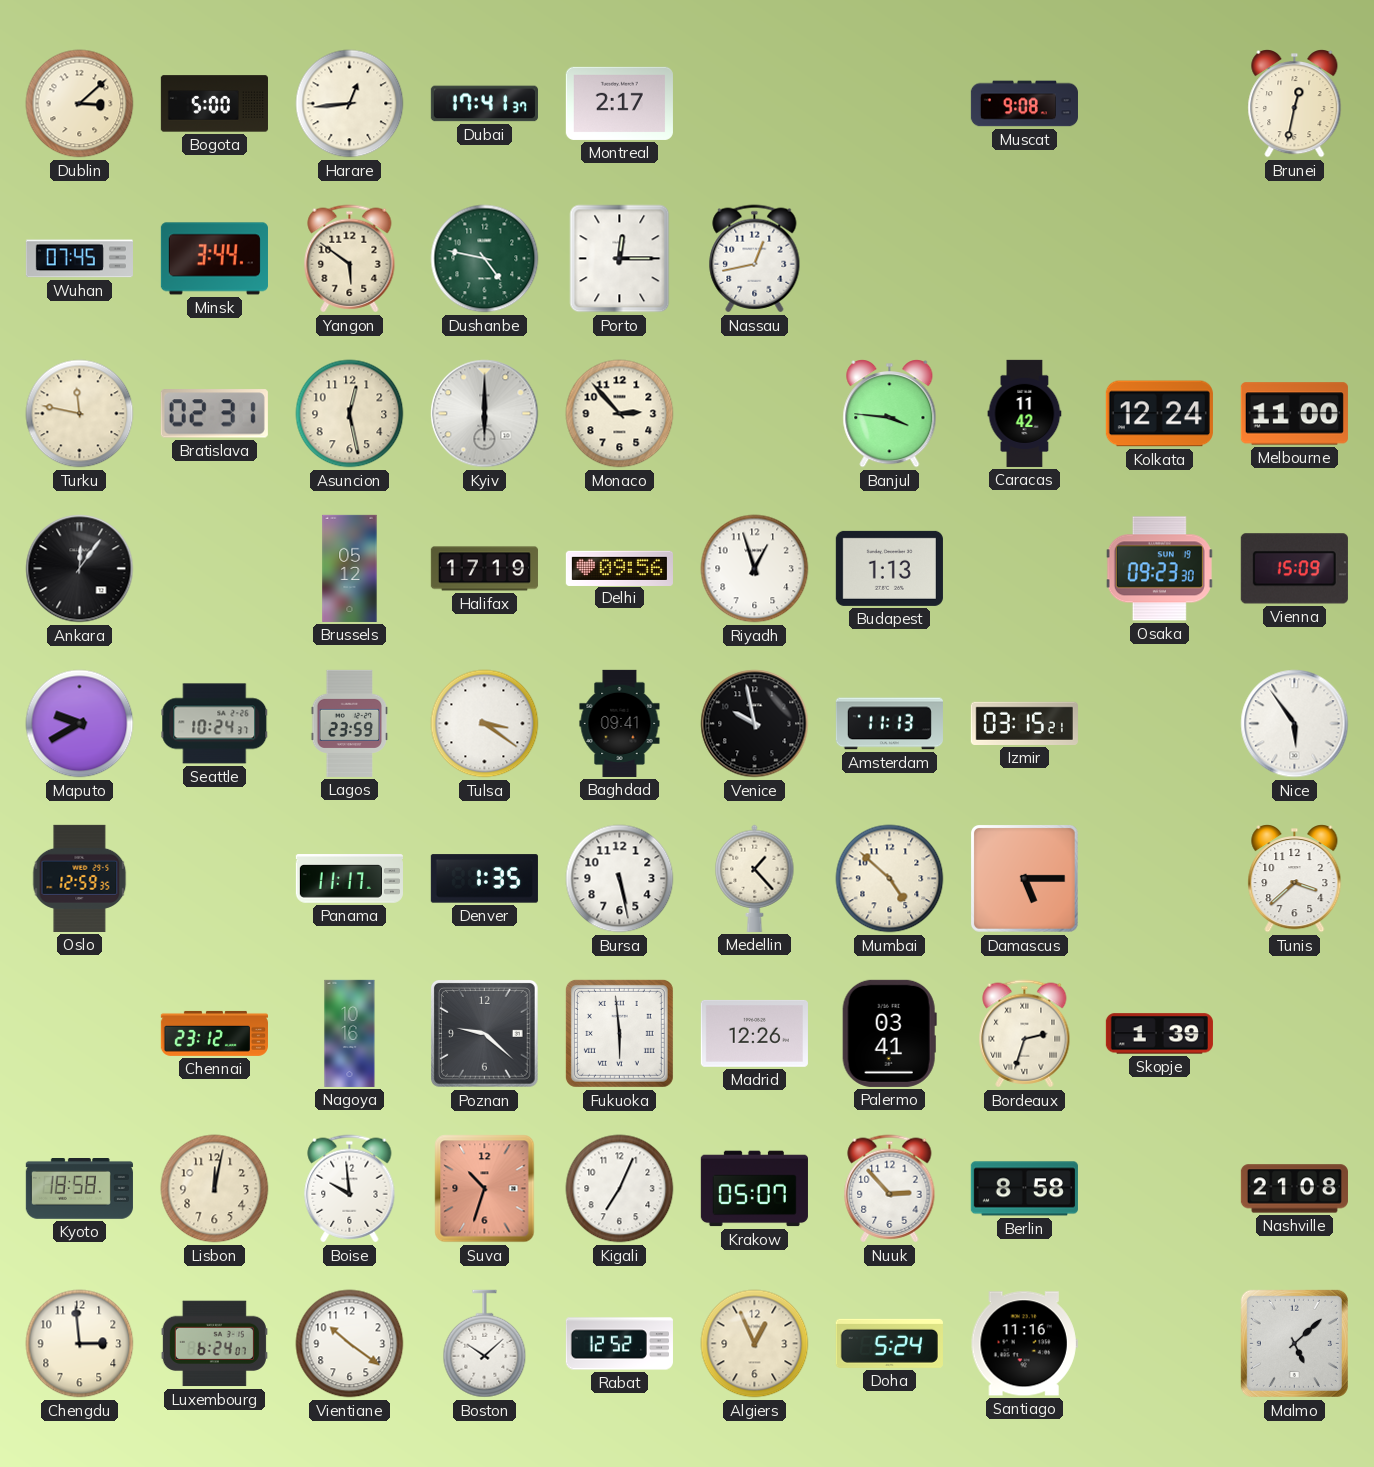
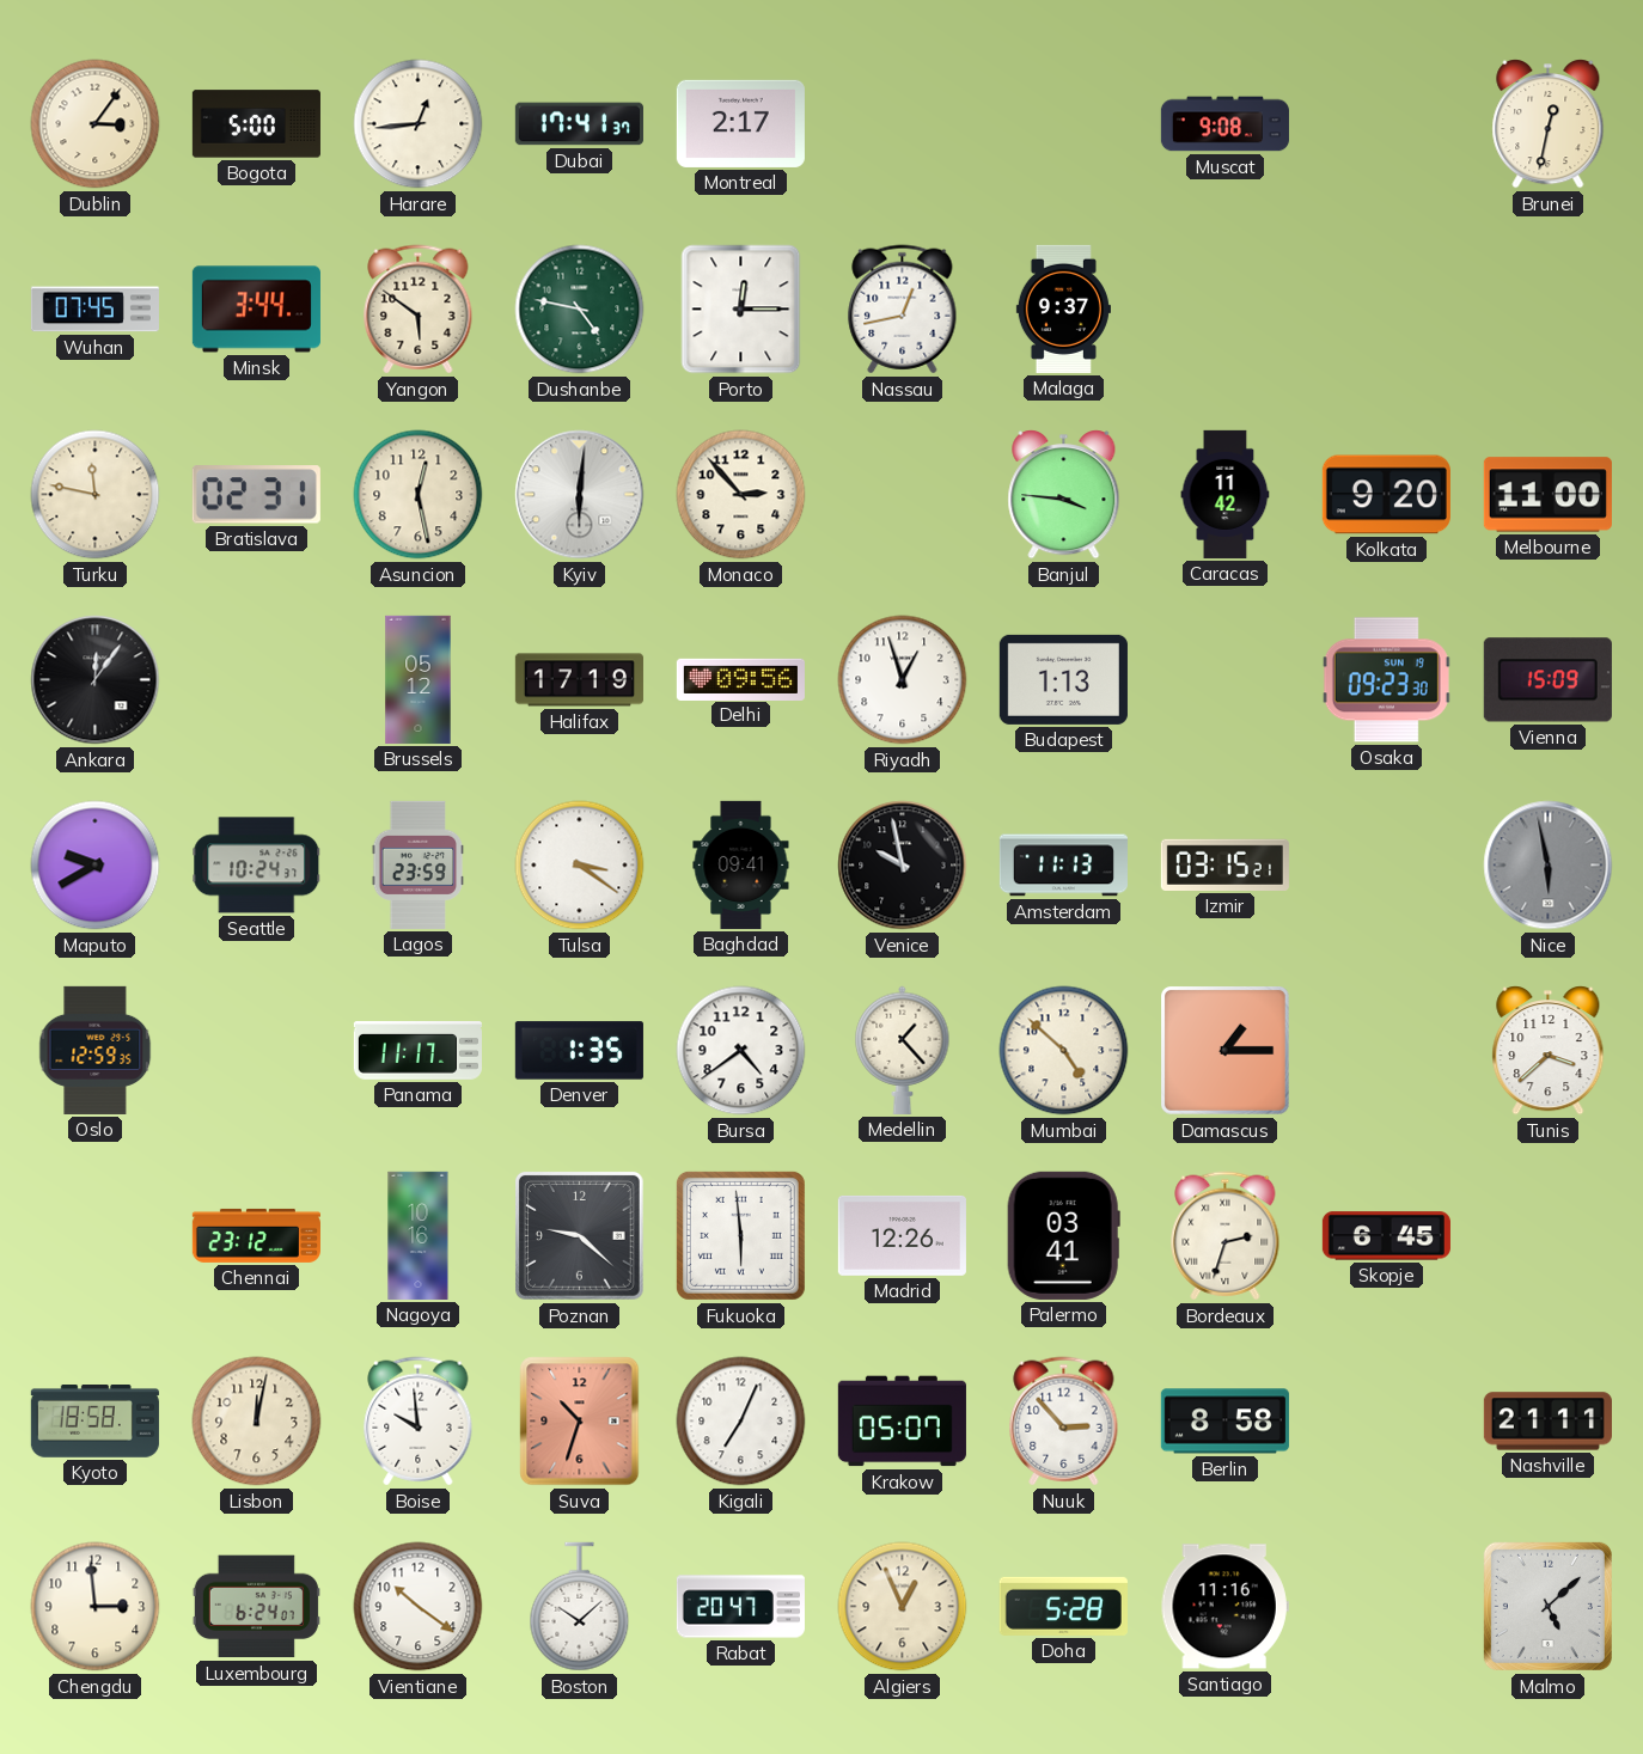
Dublin: 3:08 -> 3:06 (96, 124)
Malaga: none -> 9:37 (1063, 308)
Kyiv: 6:00 -> 6:01 (580, 495)
Kolkata: 12:24 -> 9:20 (1386, 495)
Nice: 5:54 -> 5:58 (1549, 866)
Nice dial: white -> grey (1549, 866)
Bursa: 5:28 -> 4:39 (741, 1051)
Damascus: 5:15 -> 1:15 (1226, 1051)
Skopje: 1:39 -> 6:45 (1386, 1236)
Nashville: 21:08 -> 21:11 (1547, 1422)
Rabat: 12:52 -> 20:47 (740, 1607)
Doha: 5:24 -> 5:28 (1063, 1606)
